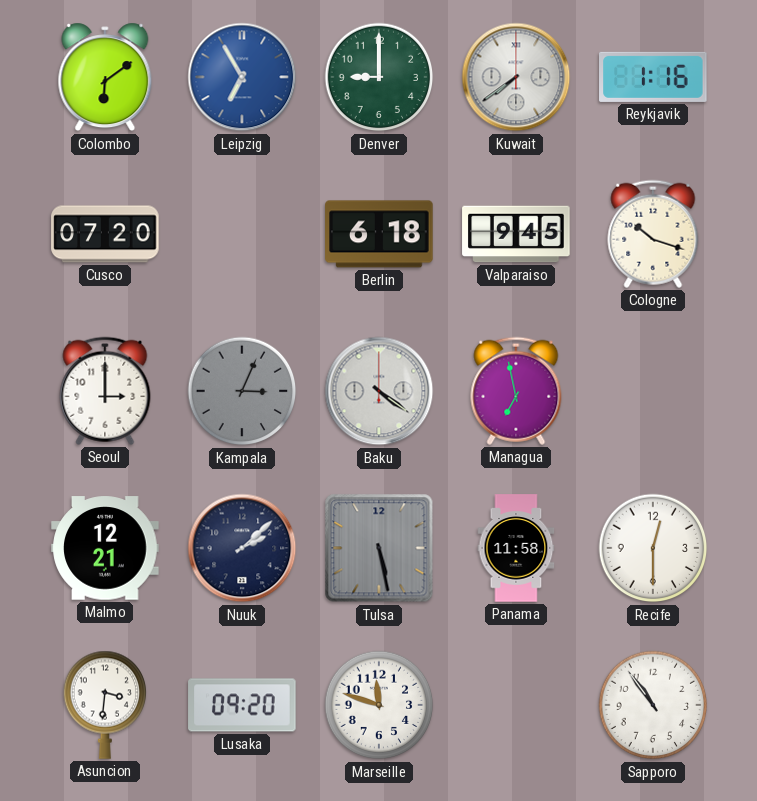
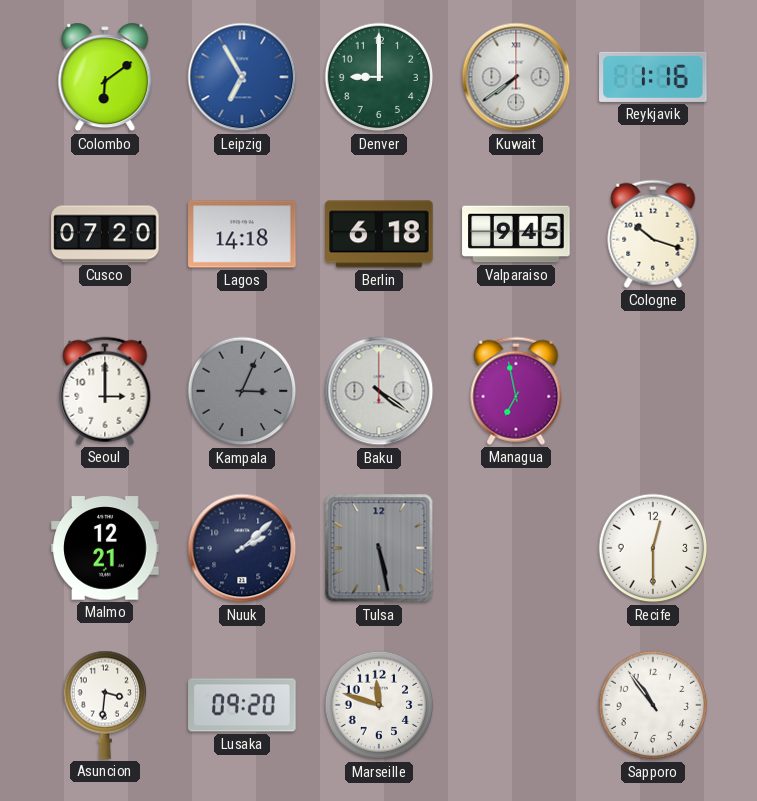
Lagos: none -> 14:18 (242, 234)
Panama: 11:58 -> none (516, 548)
